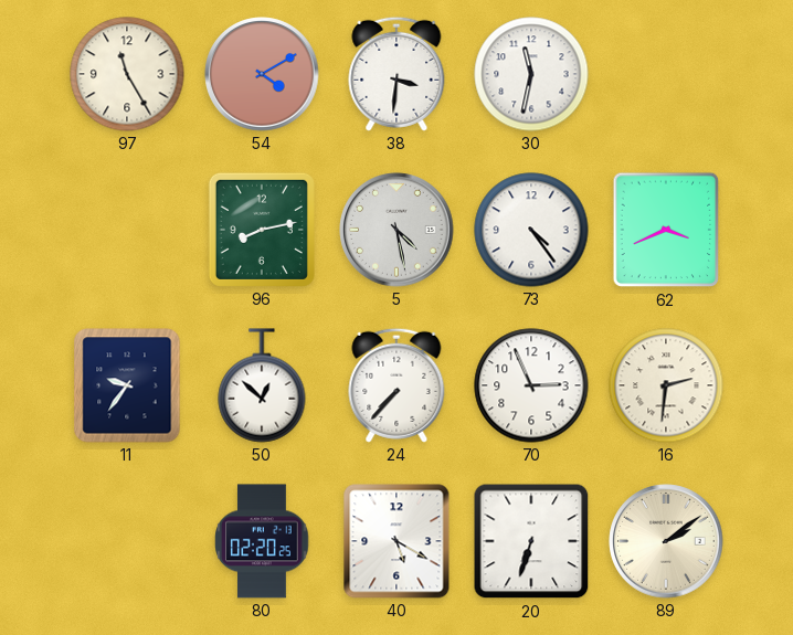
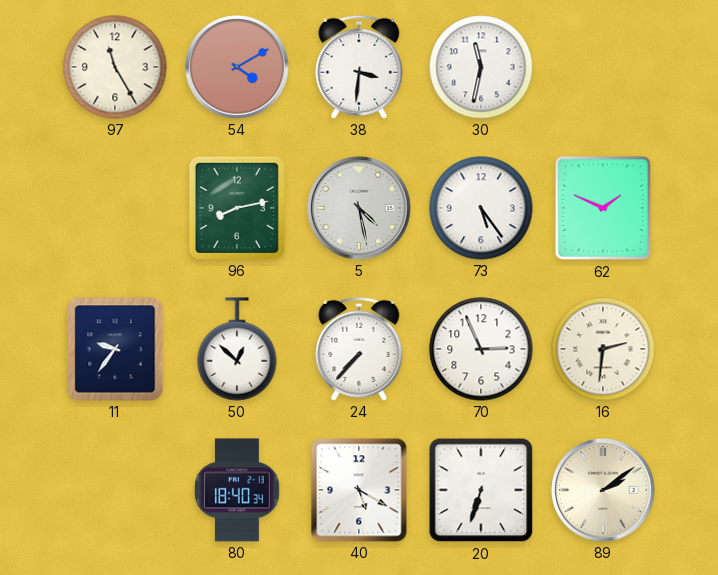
73: 4:24 -> 5:24 (481, 208)
62: 3:41 -> 1:49 (603, 208)
80: 02:20 -> 18:40 (237, 490)
